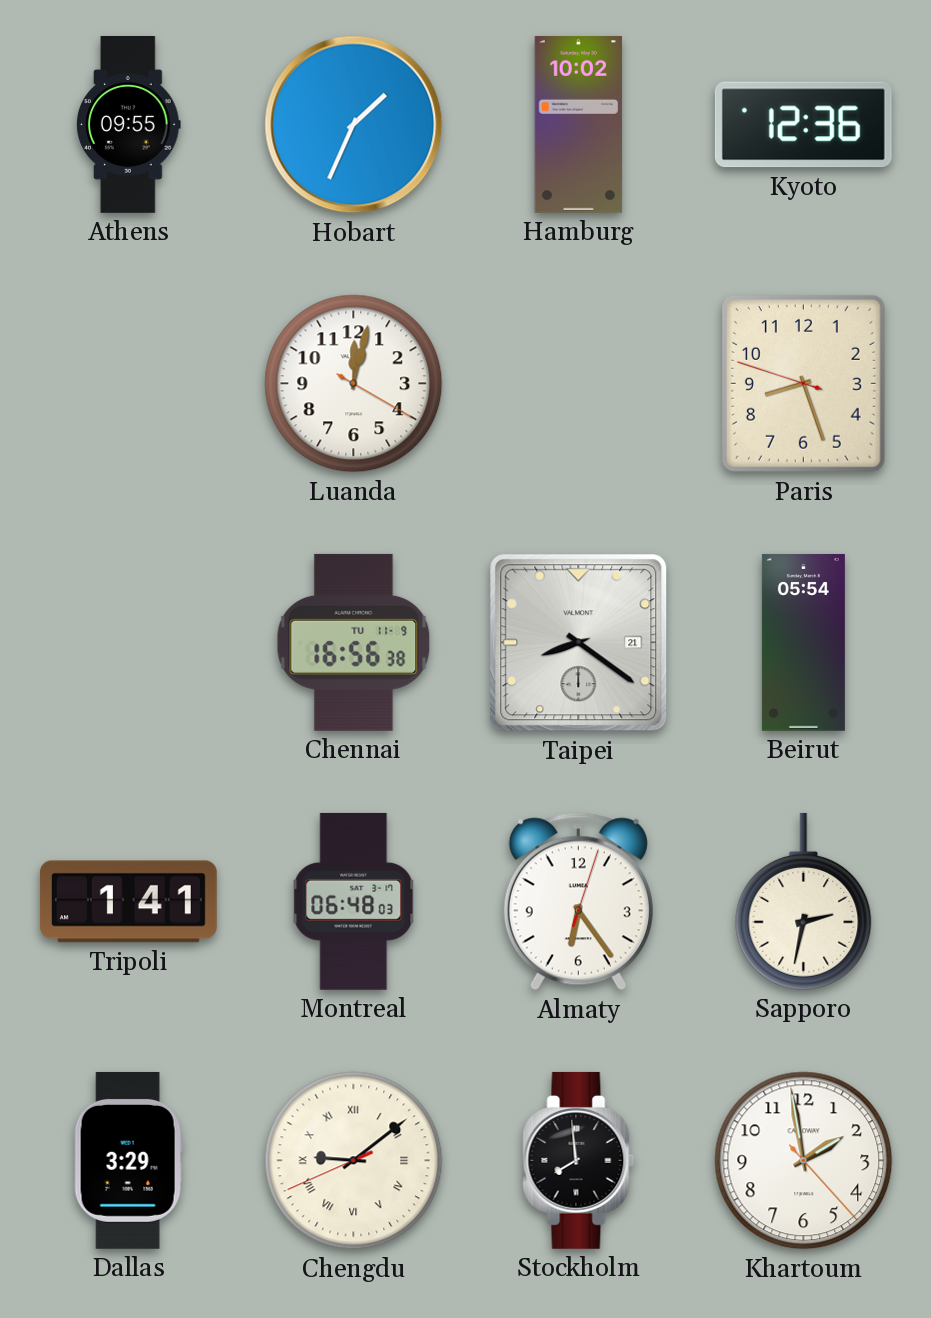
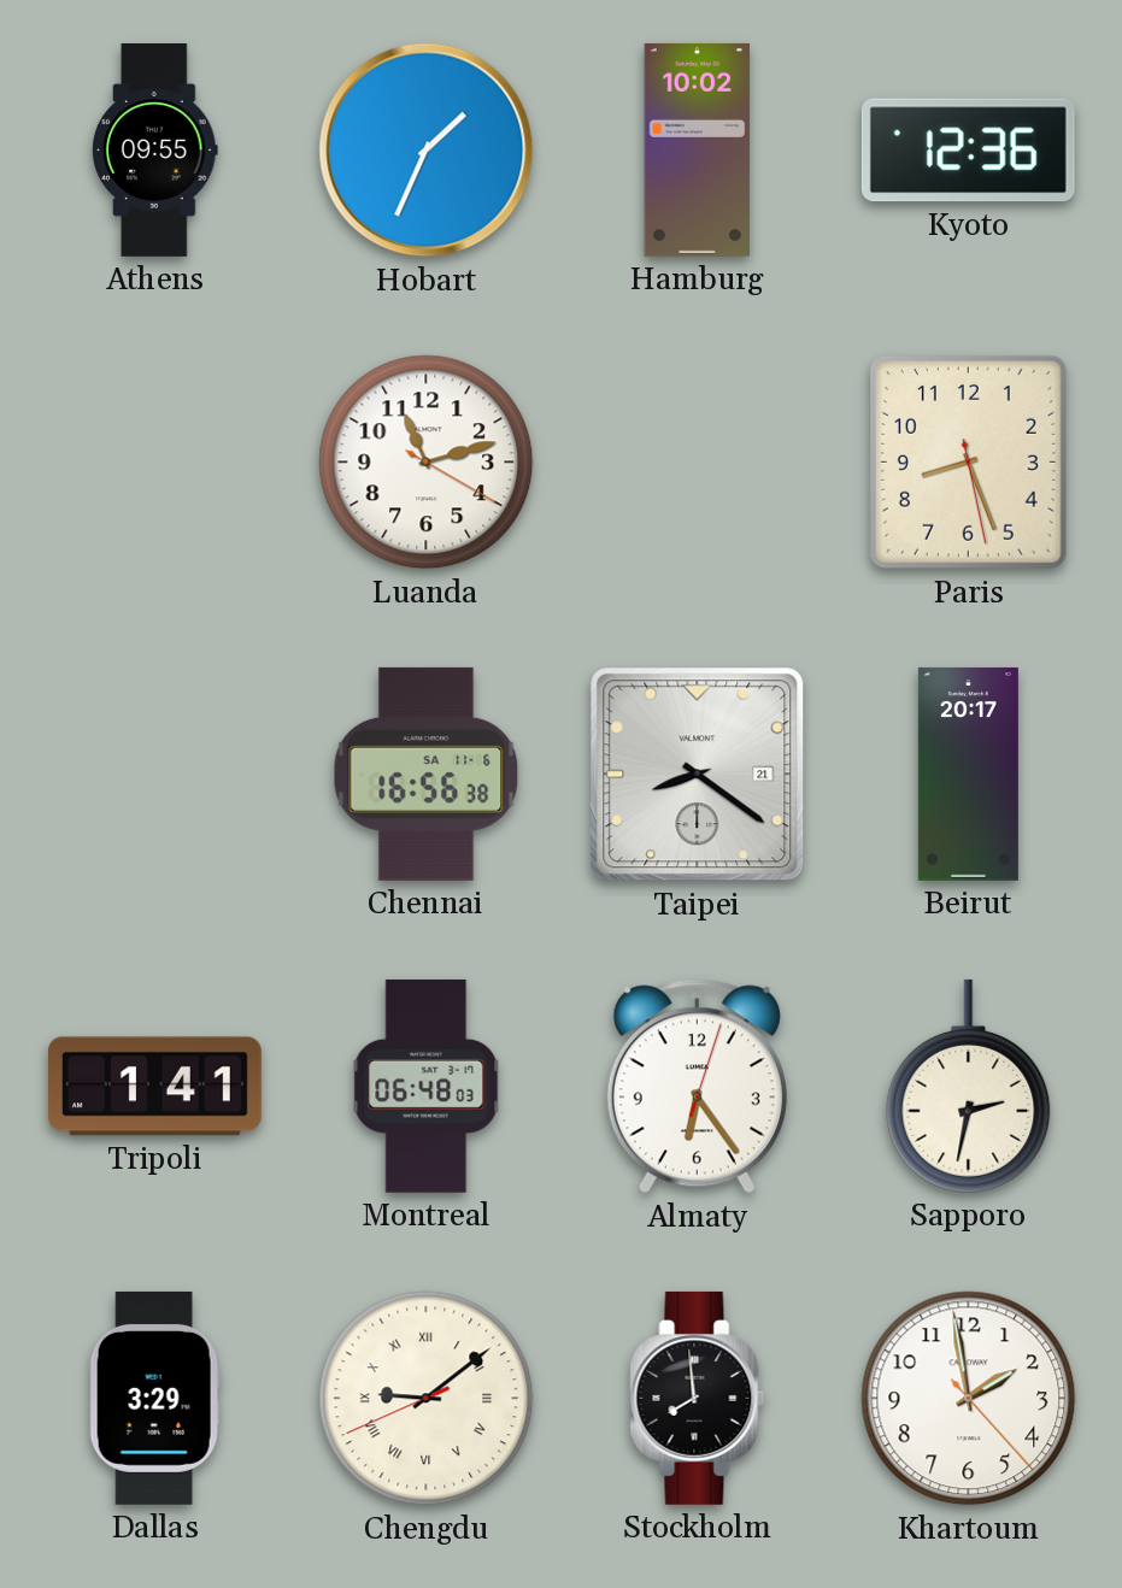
Luanda: 12:02 -> 11:12 (427, 463)
Paris: 8:26:48 -> 8:26:28 (968, 461)
Chennai date: TU 11-9 -> SA 11-6 (427, 774)
Beirut: 05:54 -> 20:17 (968, 774)
